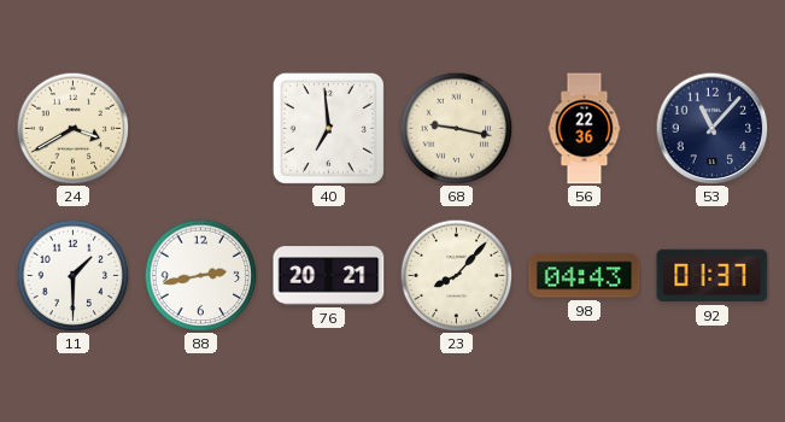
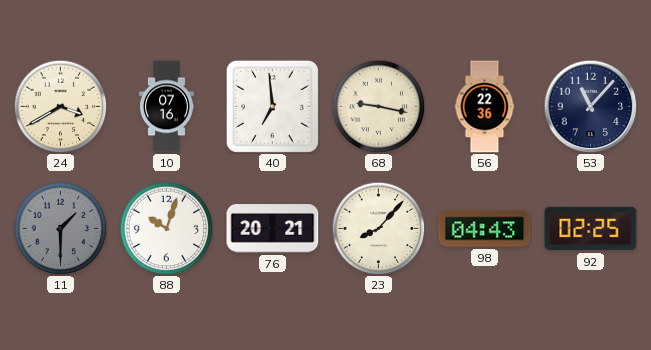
10: none -> 07:16 (167, 107)
11 dial: white -> grey (60, 228)
88: 2:43 -> 10:03 (166, 228)
92: 01:37 -> 02:25 (591, 229)
